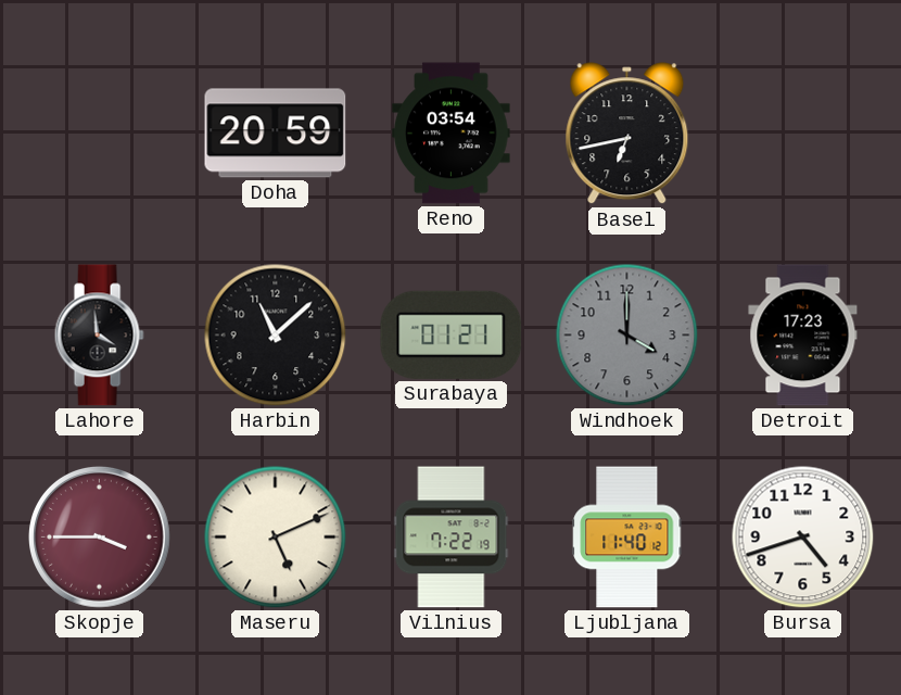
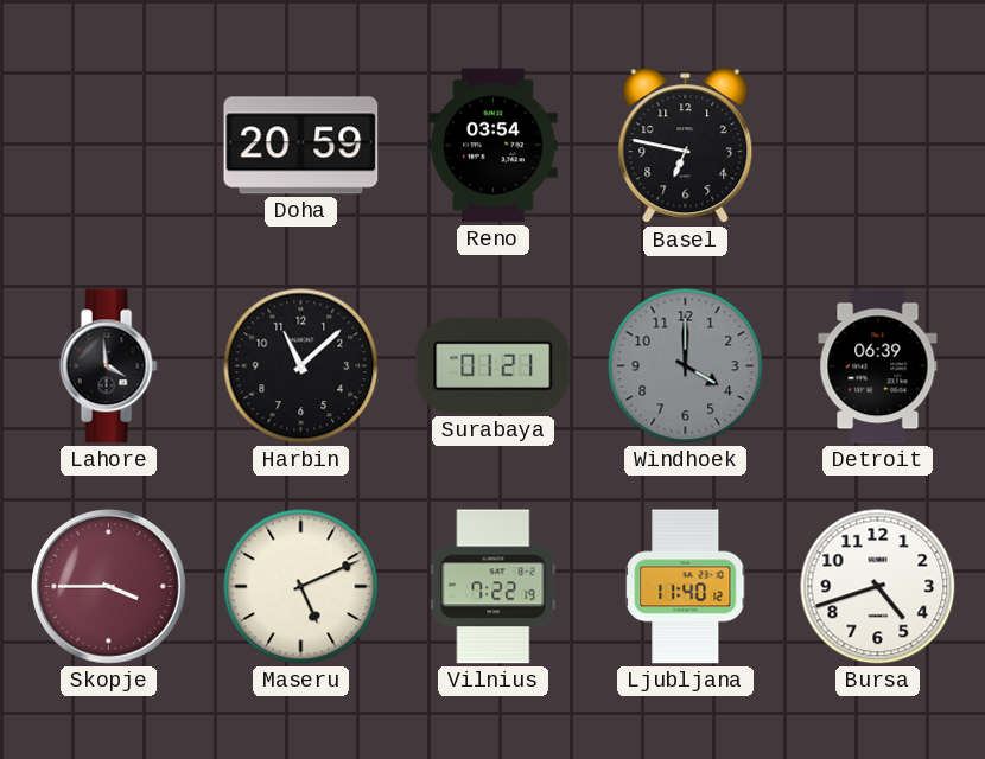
Basel: 6:43 -> 6:47 (686, 146)
Detroit: 17:23 -> 06:39 (878, 366)
